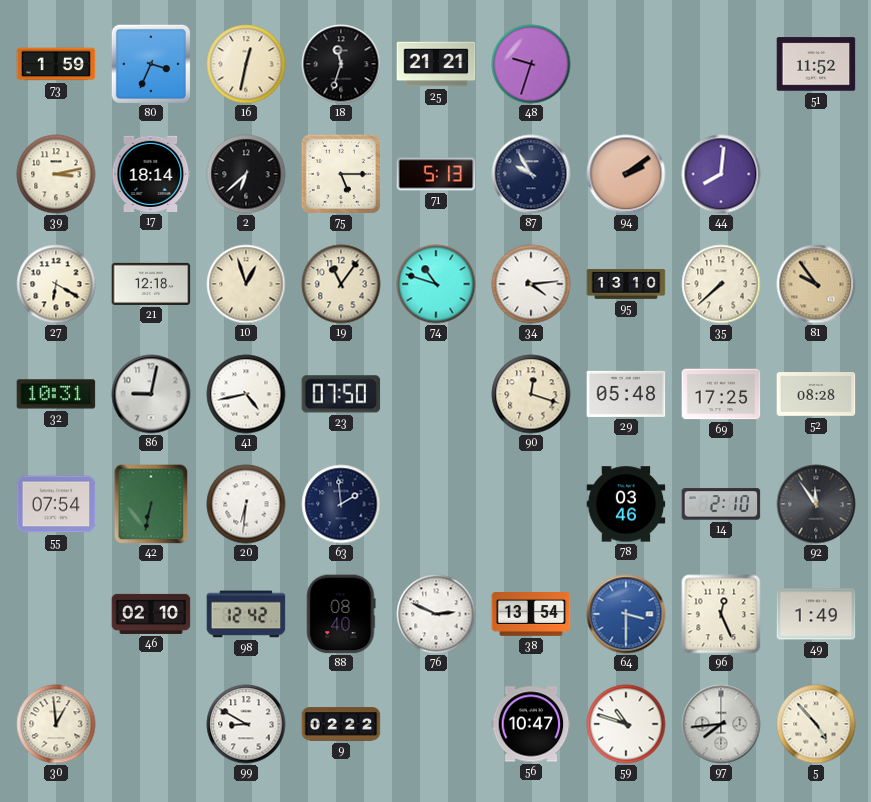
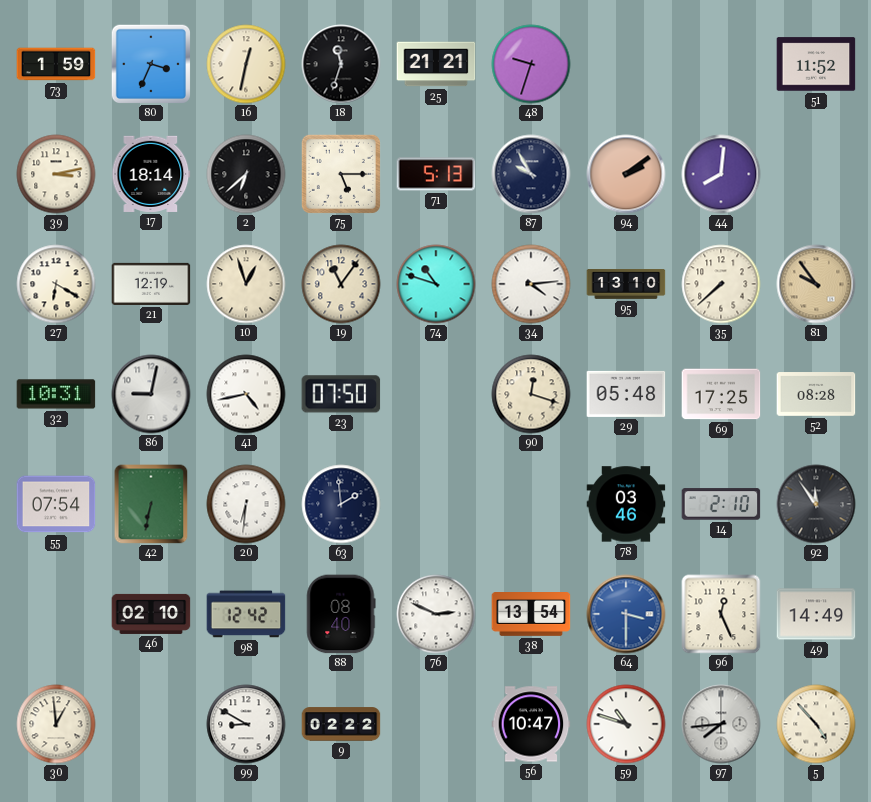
21: 12:18 -> 12:19 (151, 284)
49: 1:49 -> 14:49 (816, 614)
